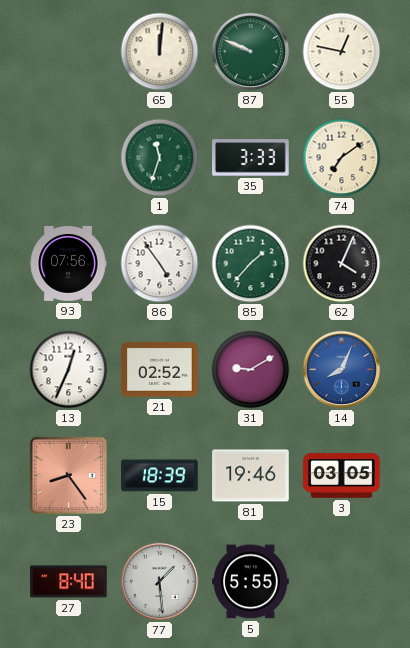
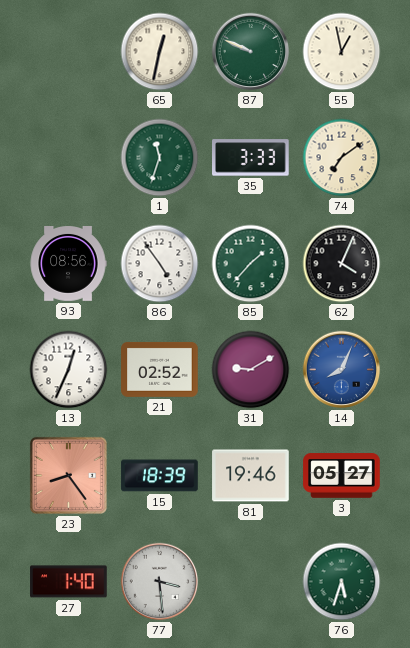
65: 12:01 -> 12:32 (160, 52)
55: 12:47 -> 12:58 (342, 52)
93: 07:56 -> 08:56 (68, 264)
3: 03:05 -> 05:27 (342, 476)
27: 8:40 -> 1:40 (69, 582)
77: 1:29 -> 3:29 (160, 582)
5: 5:55 -> none (251, 582)
76: none -> 5:33 (342, 582)
